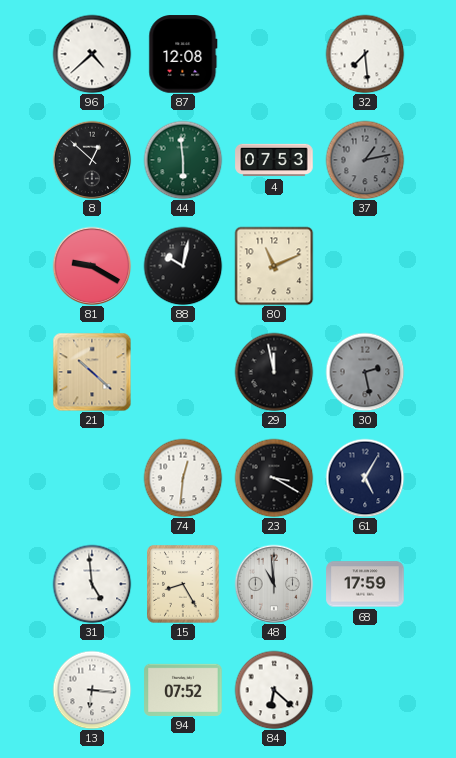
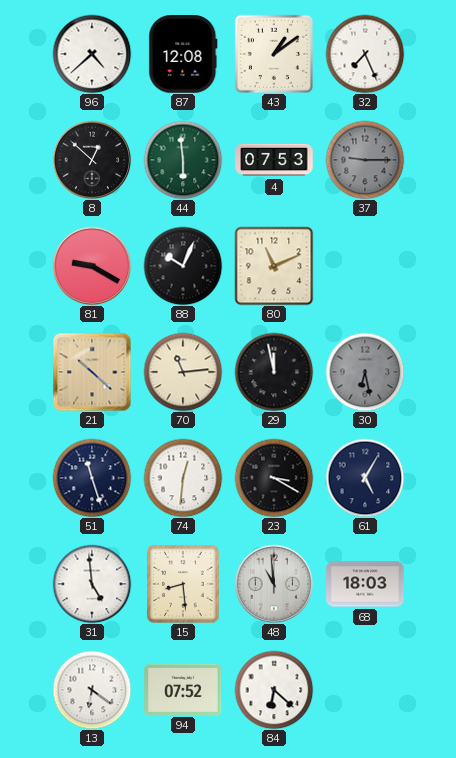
43: none -> 1:09 (274, 54)
32: 7:29 -> 7:26 (365, 54)
37: 1:13 -> 9:15 (365, 160)
88: 10:02 -> 10:04 (183, 266)
70: none -> 11:14 (183, 372)
30: 2:28 -> 6:28 (365, 372)
51: none -> 11:27 (92, 478)
15: 8:25 -> 8:29 (183, 584)
68: 17:59 -> 18:03 (365, 584)
13: 6:16 -> 6:21 (92, 690)
